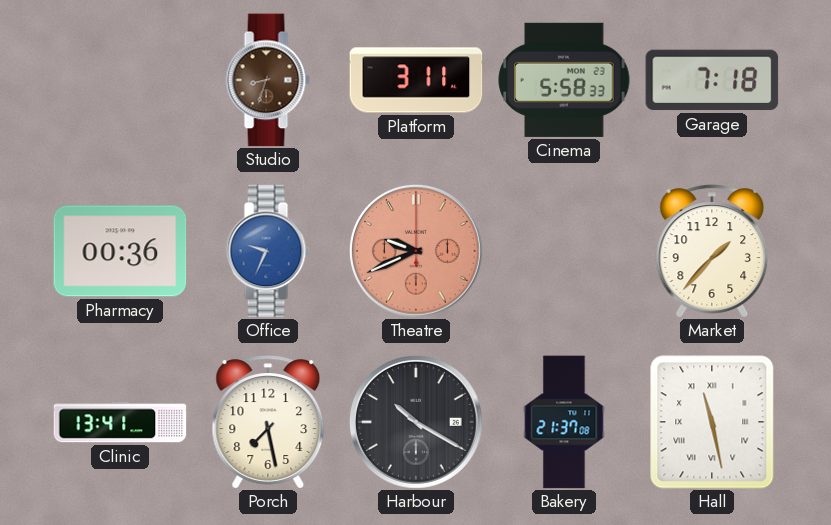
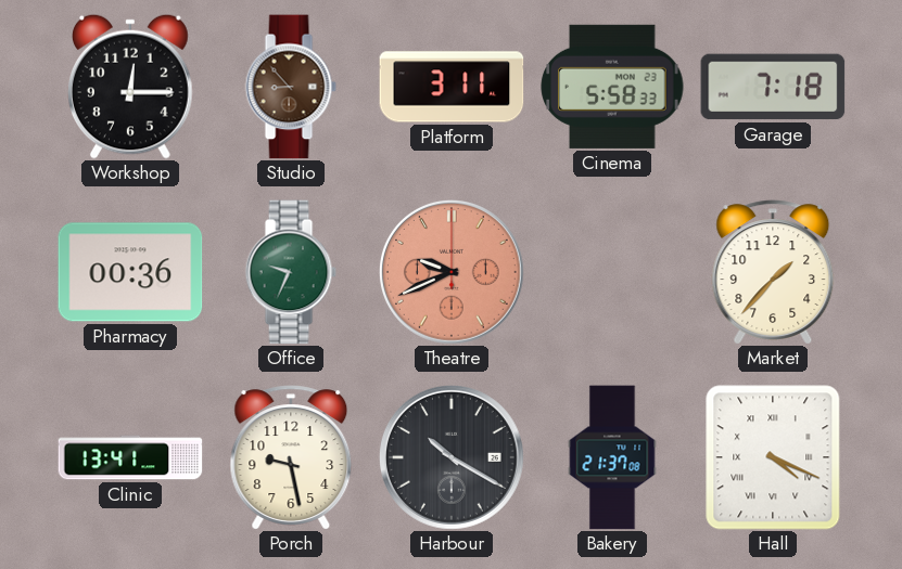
Workshop: none -> 12:15 (131, 87)
Studio: 8:33 -> 8:53 (291, 87)
Office dial: blue -> green (291, 272)
Porch: 7:28 -> 9:28 (291, 457)
Hall: 11:28 -> 4:19 (773, 457)
